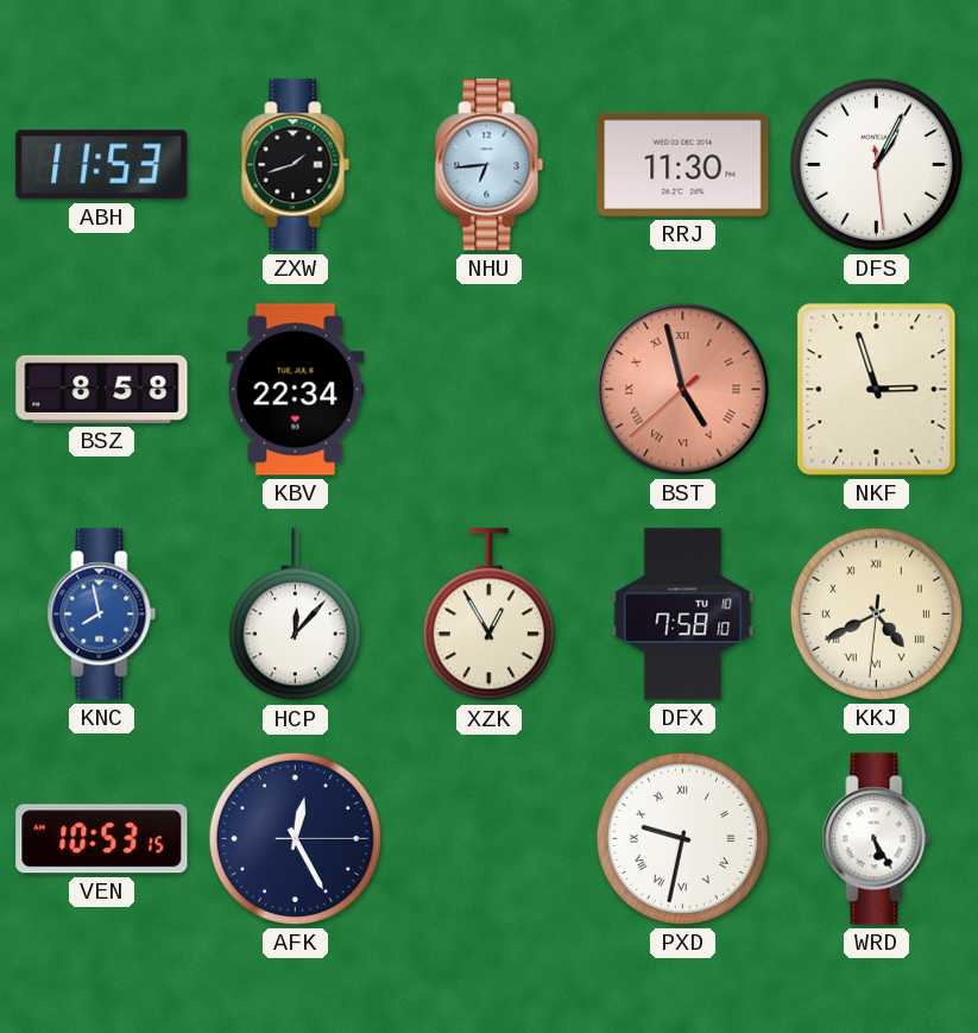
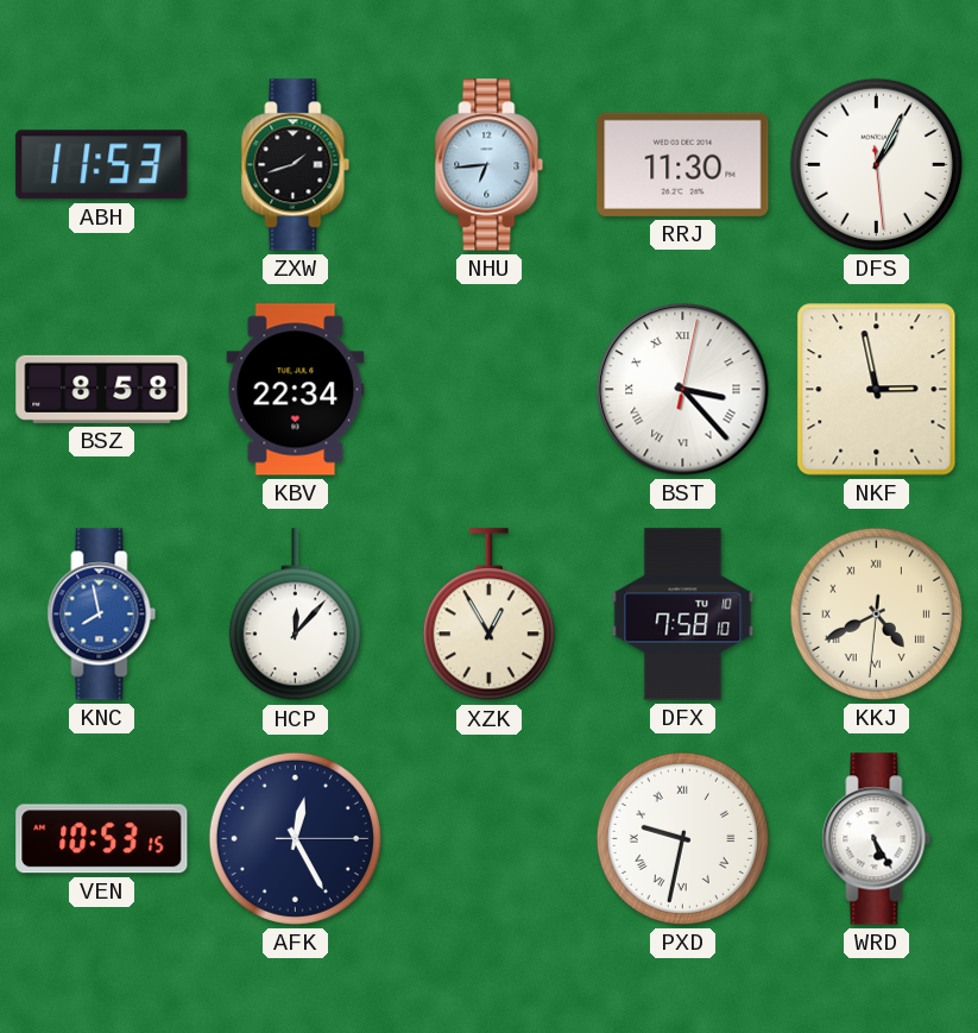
BST: 4:57 -> 3:23 (683, 390)
BST dial: salmon -> white (683, 390)
NKF: 2:57 -> 2:58 (877, 390)
